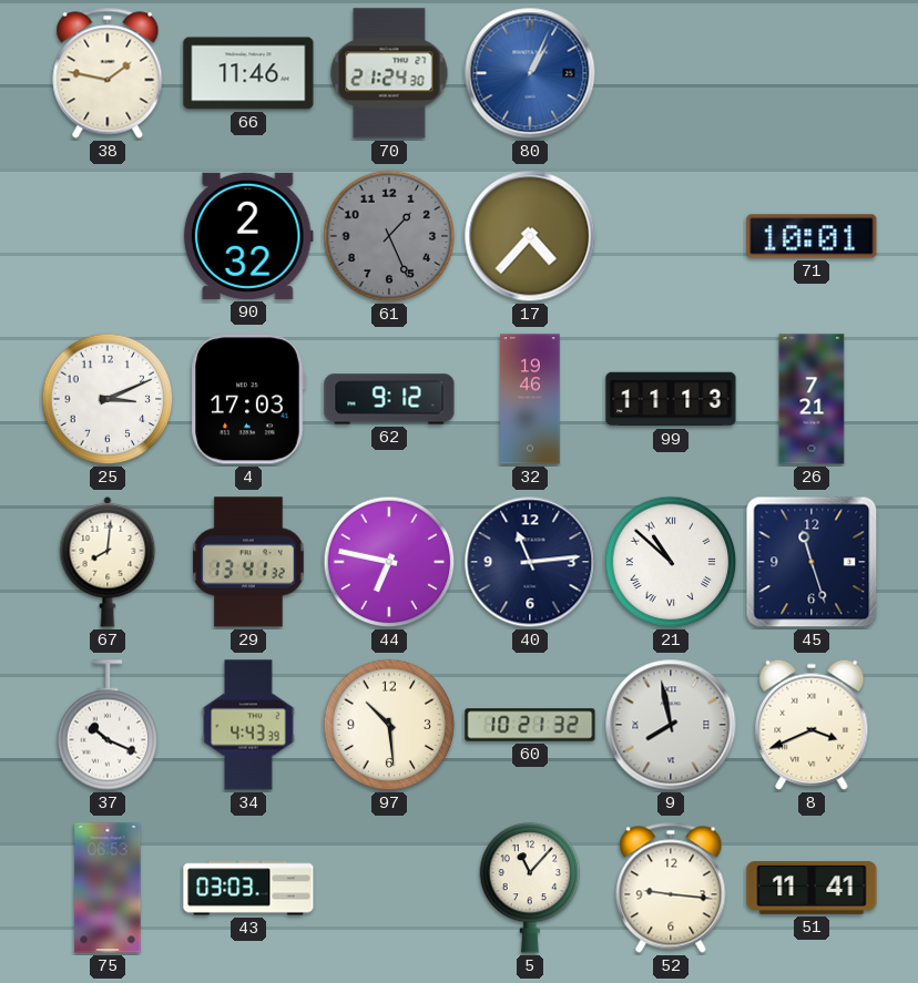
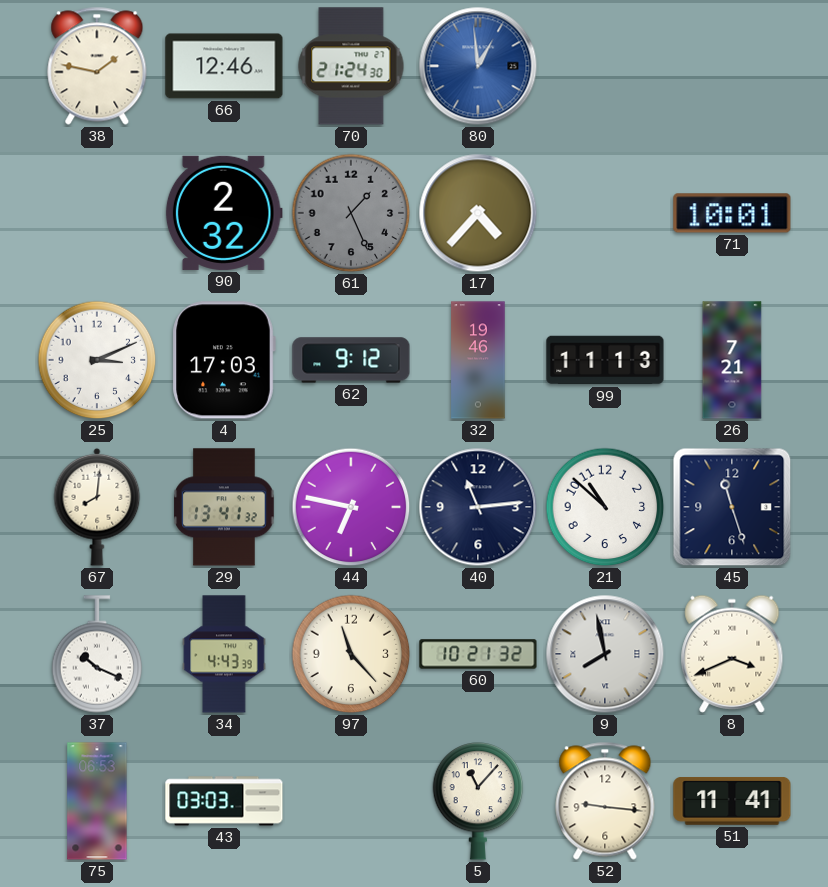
66: 11:46 -> 12:46 (224, 66)
80: 1:04 -> 12:59 (478, 66)
21 numerals: Roman -> Arabic (605, 507)
97: 10:29 -> 11:23 (351, 654)
